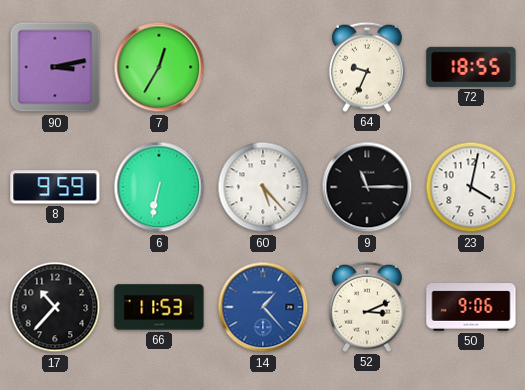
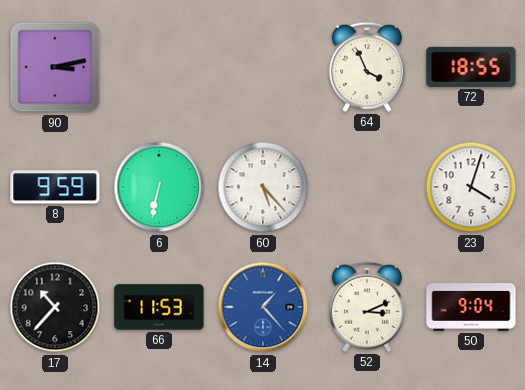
7: 12:35 -> none (159, 67)
64: 9:34 -> 3:56 (367, 67)
9: 11:15 -> none (367, 187)
23: 4:02 -> 4:03 (471, 187)
50: 9:06 -> 9:04 (471, 307)
